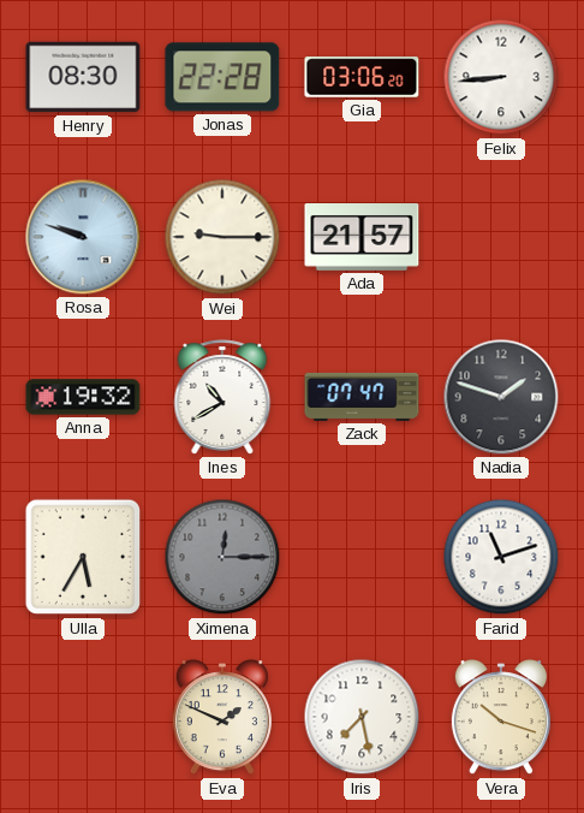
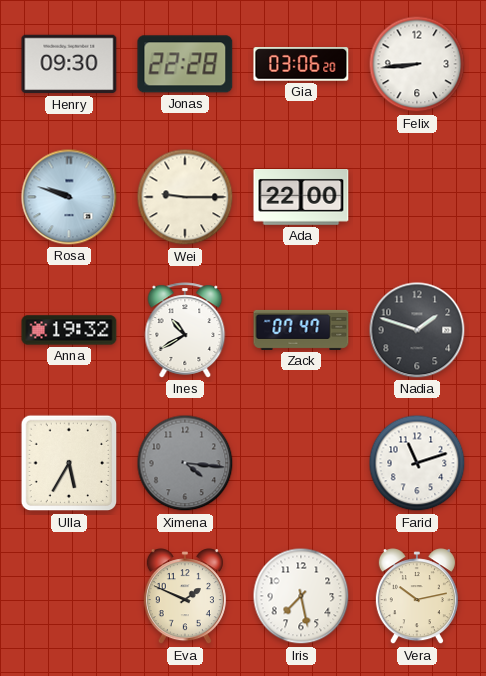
Henry: 08:30 -> 09:30 (69, 64)
Ada: 21:57 -> 22:00 (301, 198)
Ximena: 12:15 -> 4:16 (185, 463)
Vera: 10:18 -> 10:13 (417, 597)
